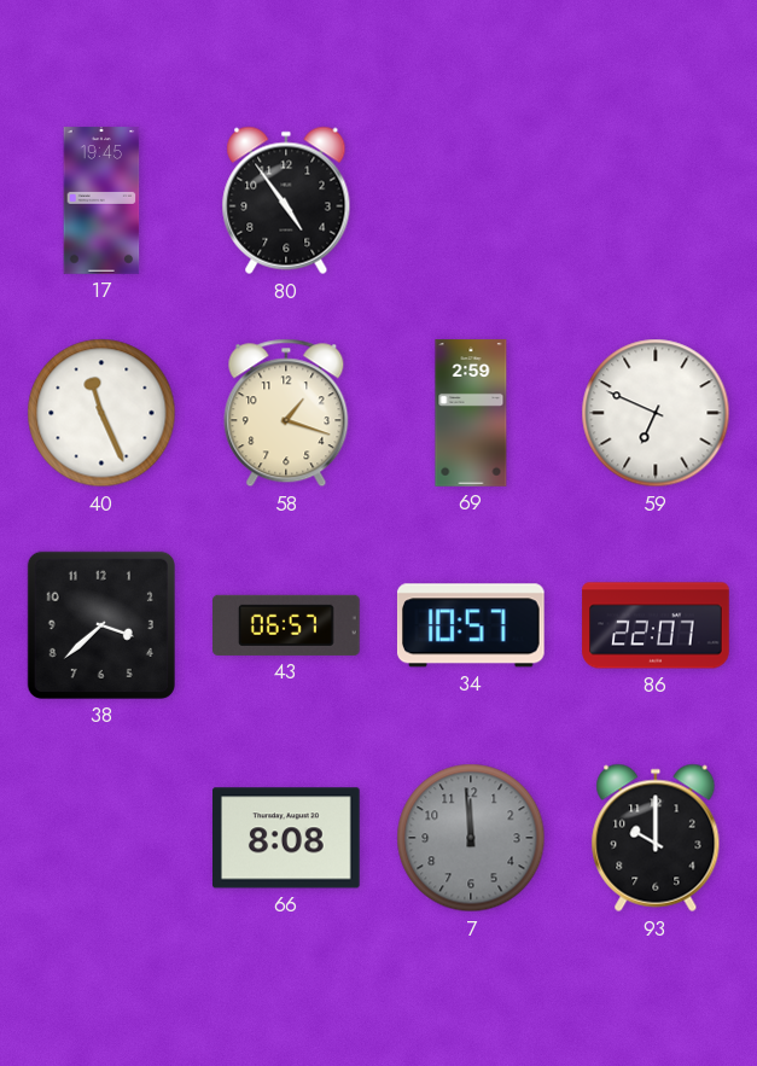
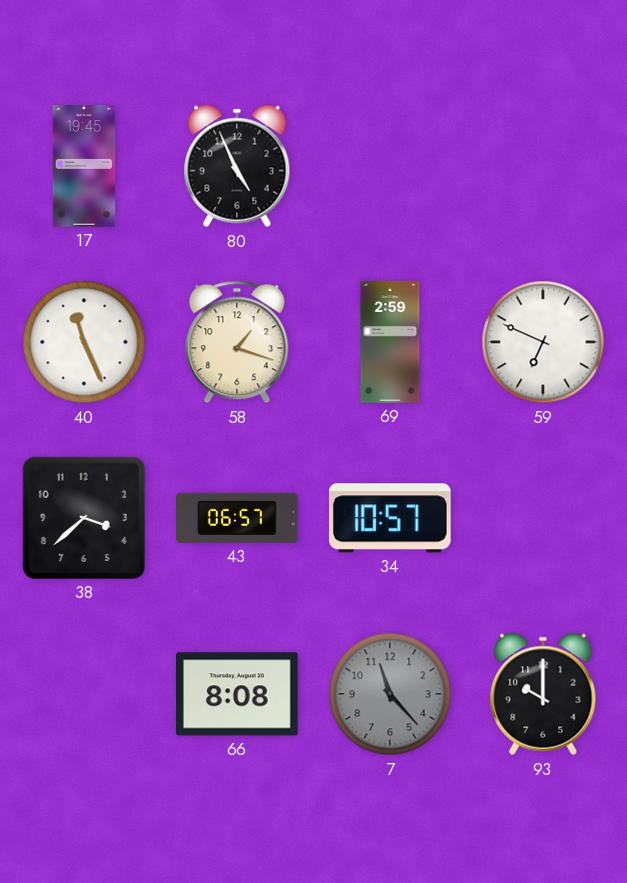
80: 4:54 -> 4:56 (237, 166)
86: 22:07 -> none (656, 625)
7: 11:59 -> 11:23 (390, 694)
